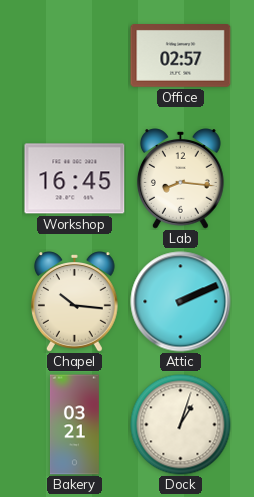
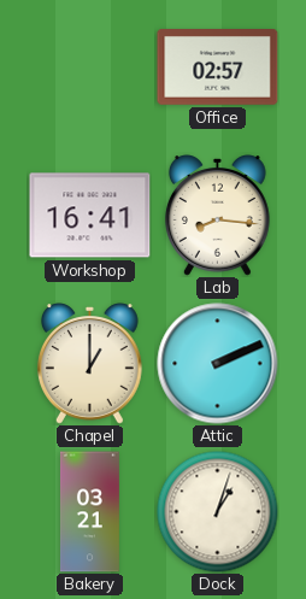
Workshop: 16:45 -> 16:41 (90, 216)
Chapel: 10:16 -> 1:00 (89, 364)
